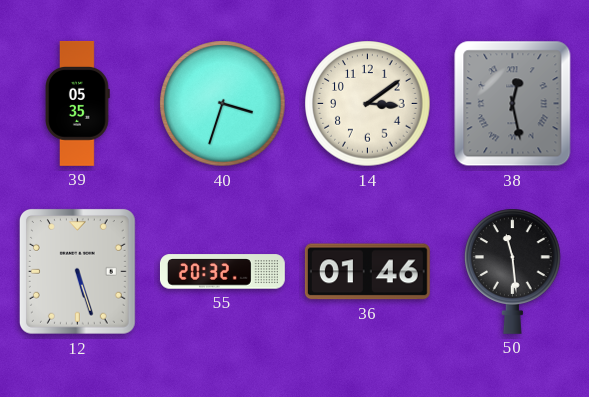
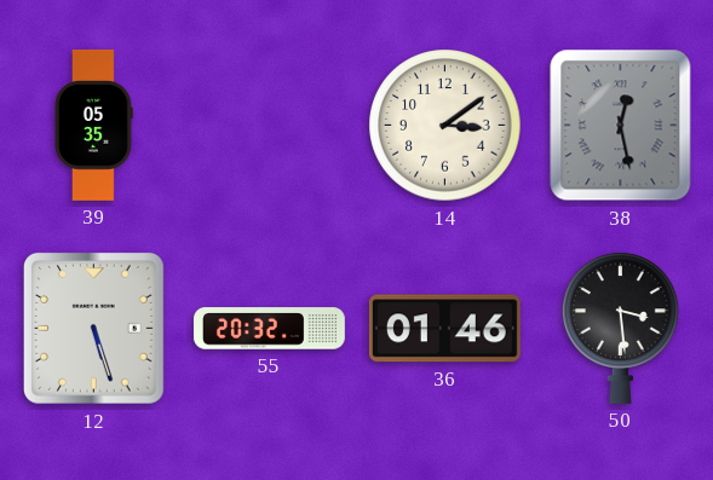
40: 3:33 -> none (223, 104)
50: 11:29 -> 3:29 (621, 328)
